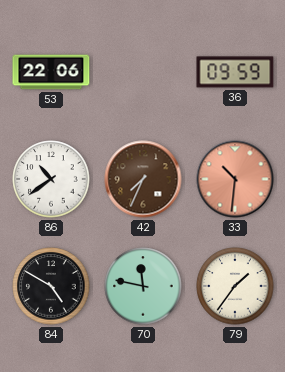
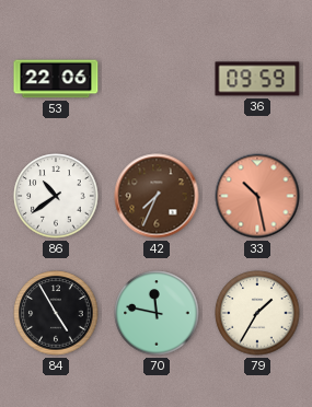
33: 10:31 -> 10:28 (257, 196)
84: 4:50 -> 4:55 (56, 313)
79: 1:36 -> 1:35 (257, 313)
